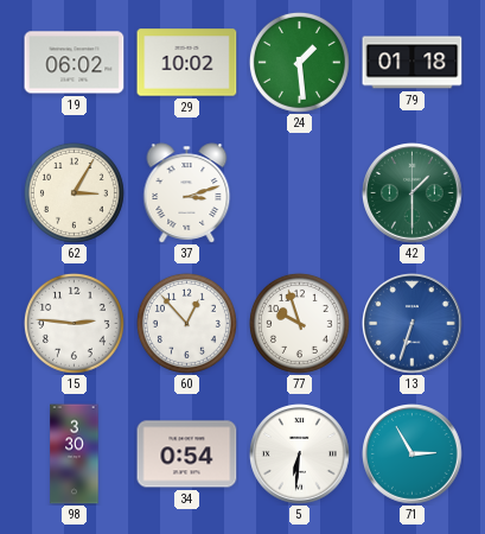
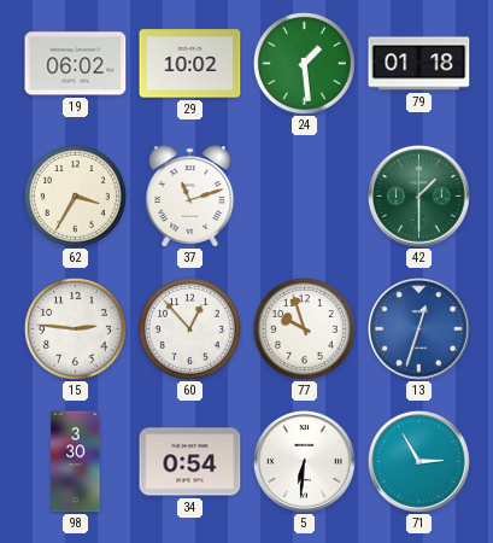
62: 3:05 -> 3:35 (75, 195)
37: 3:12 -> 11:12 (190, 197)
13: 6:33 -> 12:33 (419, 329)
